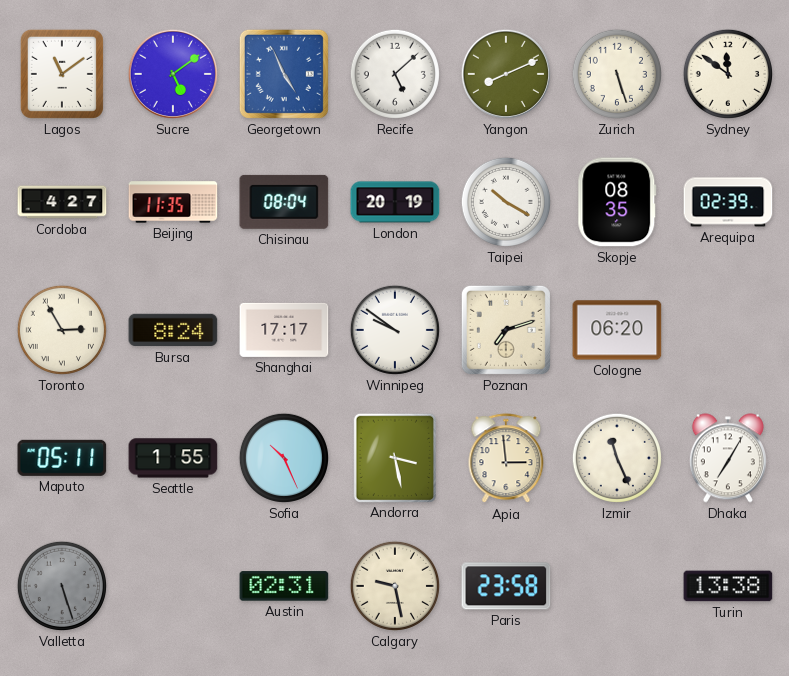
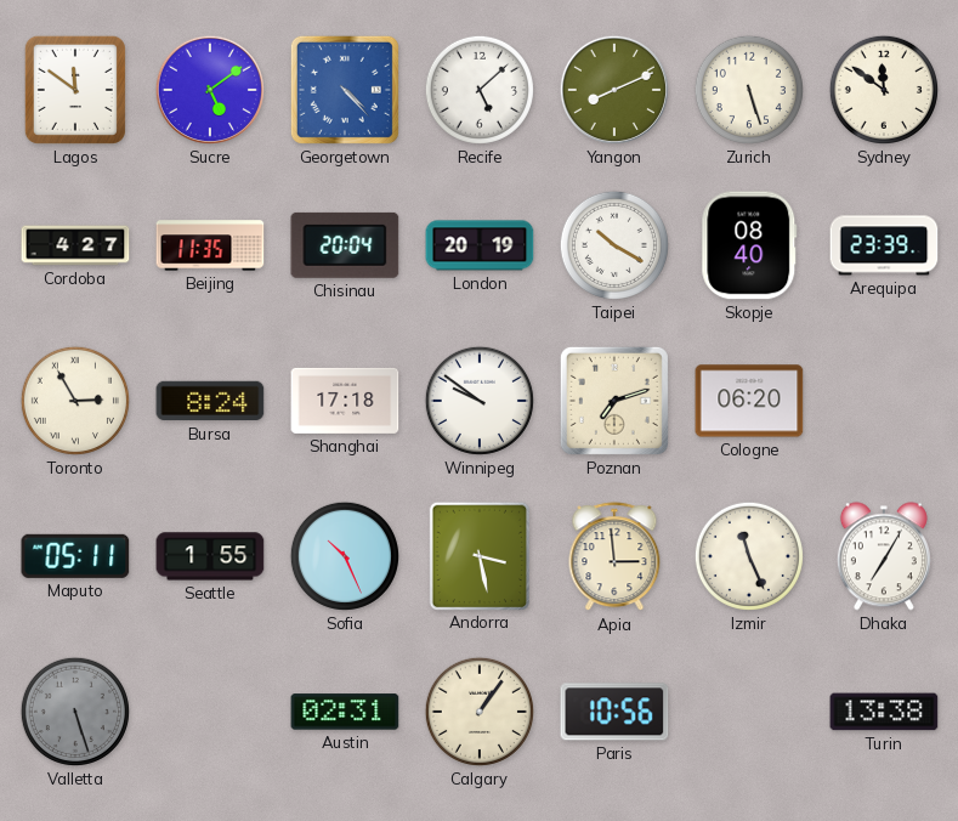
Lagos: 11:09 -> 11:51 (75, 90)
Georgetown: 4:56 -> 4:23 (345, 90)
Chisinau: 08:04 -> 20:04 (345, 245)
Skopje: 08:35 -> 08:40 (749, 245)
Arequipa: 02:39 -> 23:39 (884, 245)
Shanghai: 17:17 -> 17:18 (345, 401)
Calgary: 9:28 -> 1:06 (480, 712)
Paris: 23:58 -> 10:56 (614, 712)
